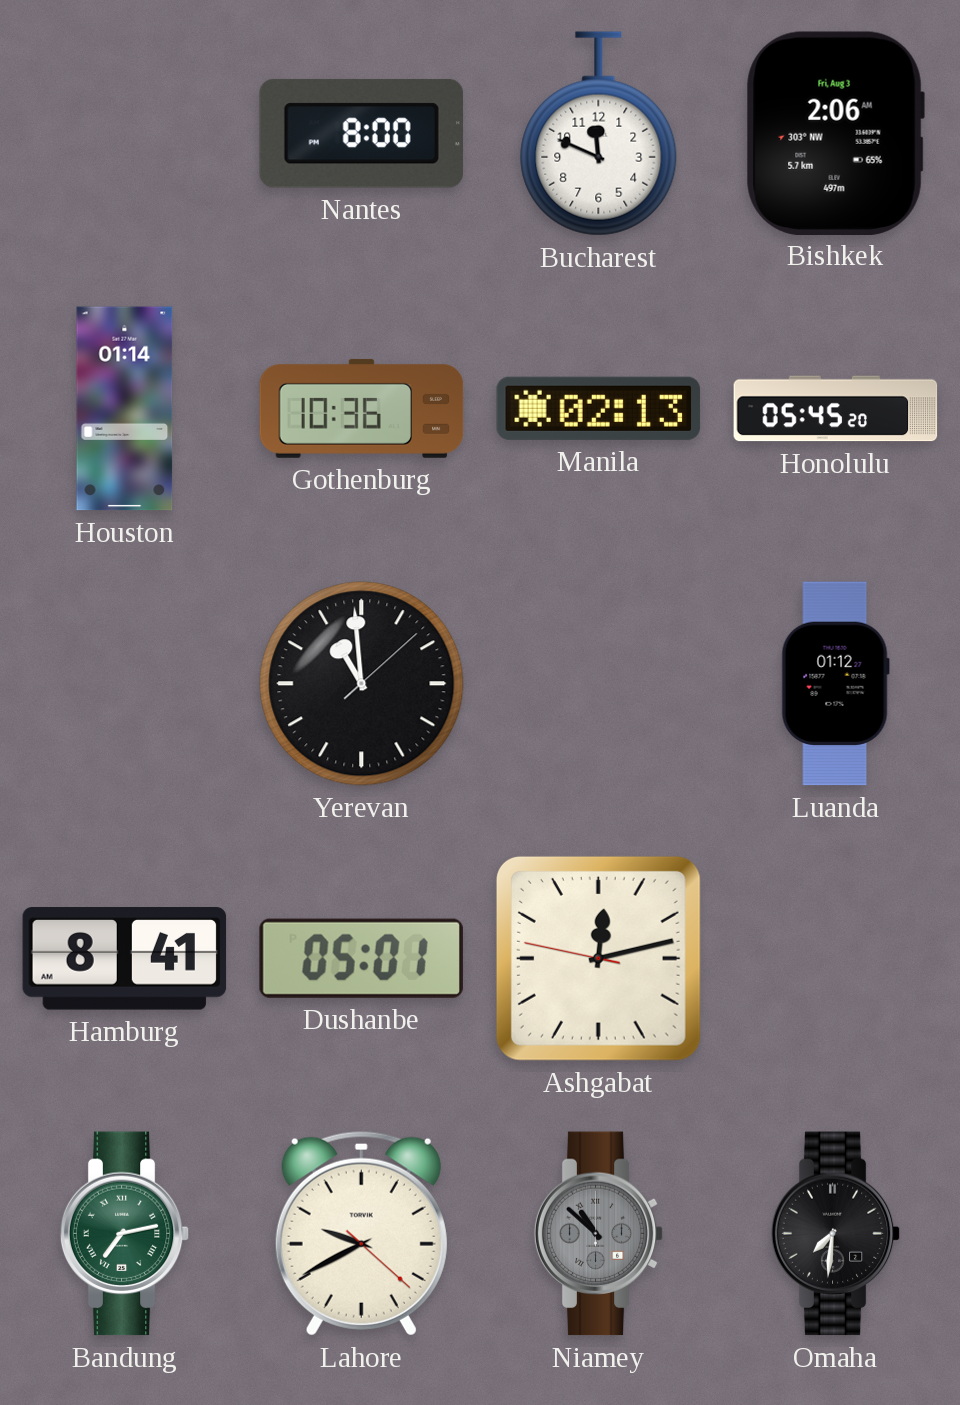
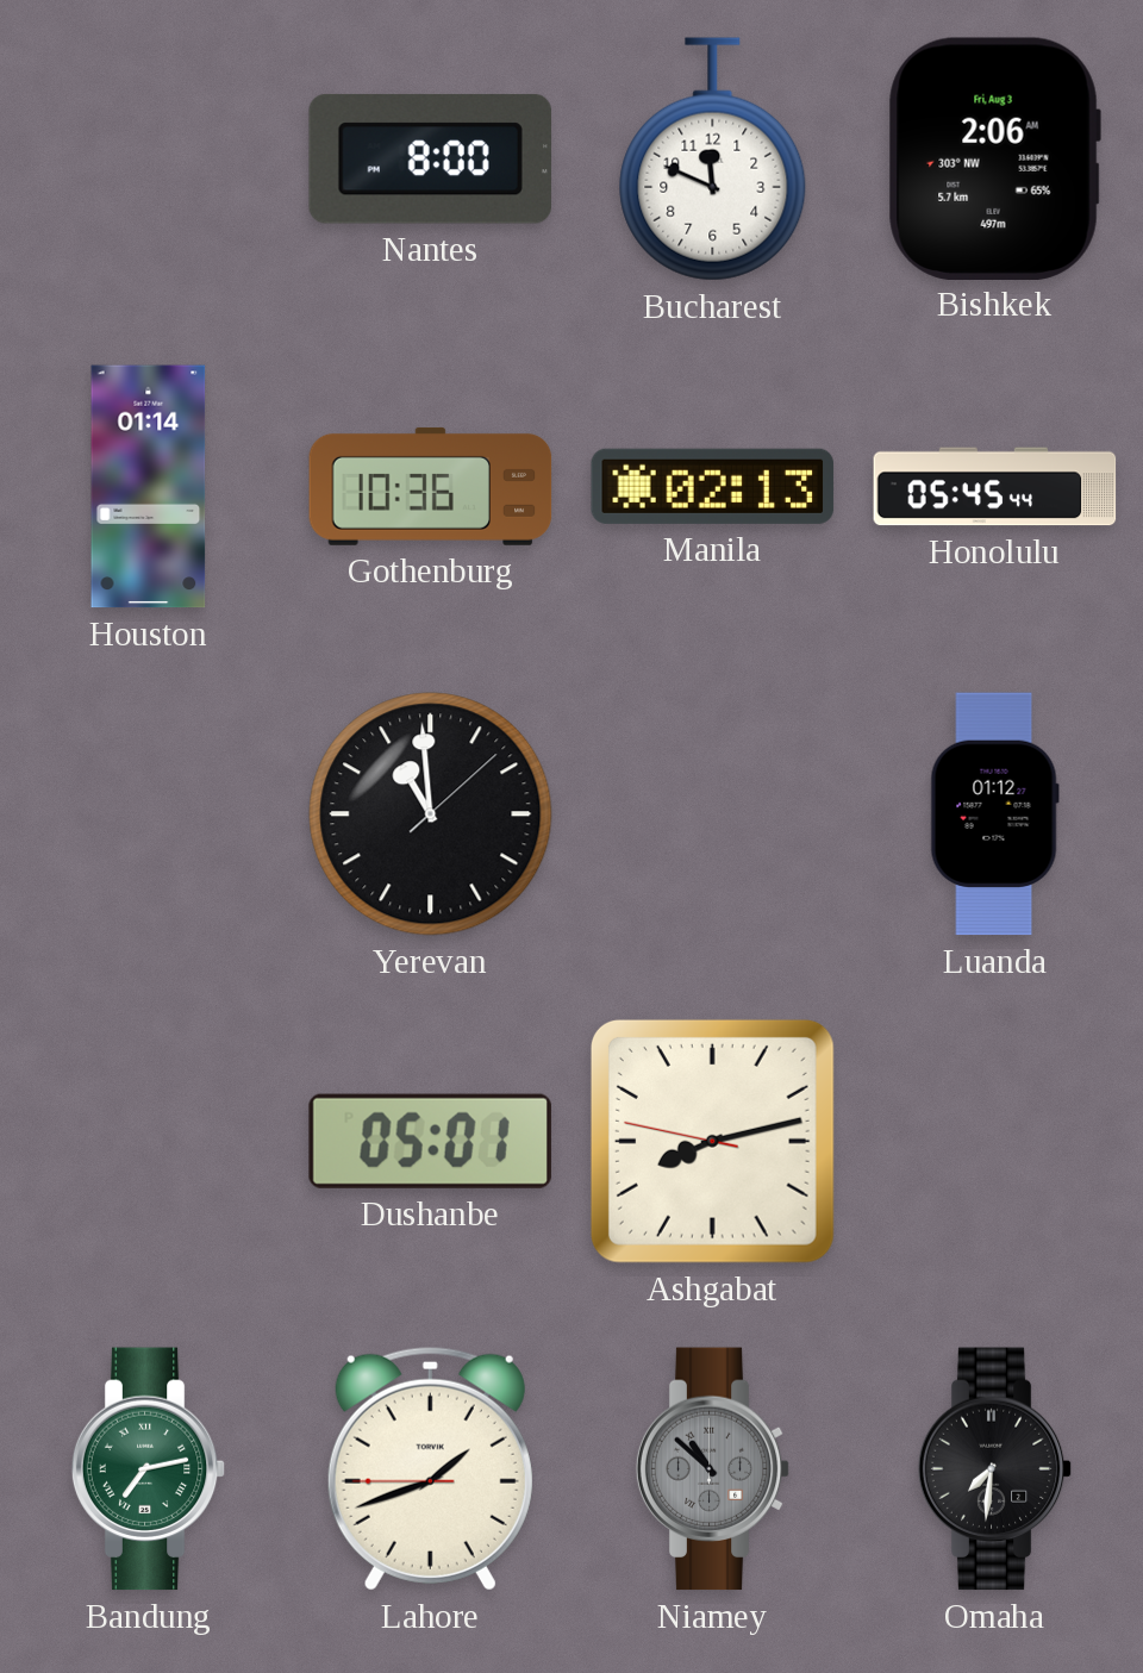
Honolulu: 05:45:20 -> 05:45:44 (995, 487)
Hamburg: 8:41 -> none (125, 959)
Ashgabat: 12:12 -> 8:12 (712, 1141)
Lahore: 9:40 -> 1:41 (430, 1468)
